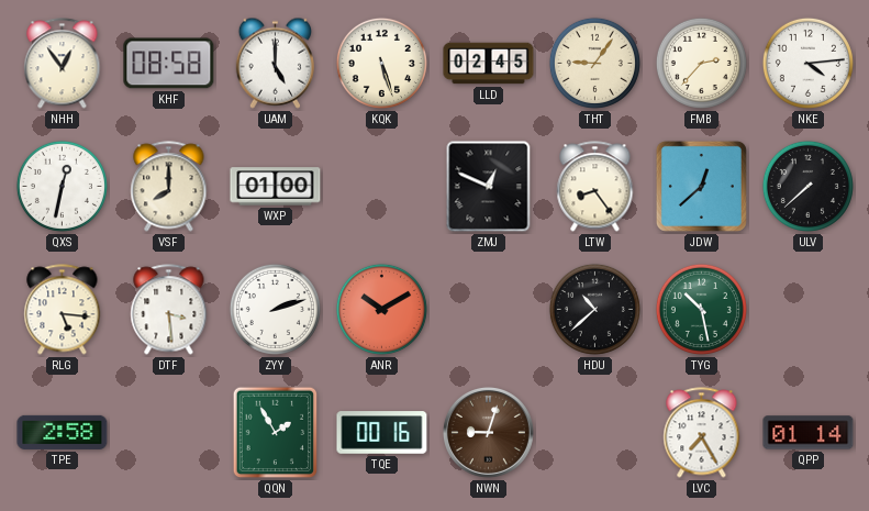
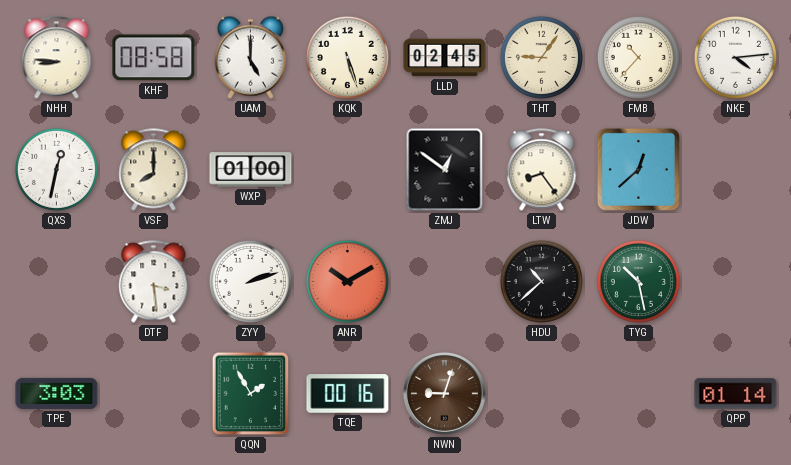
NHH: 12:54 -> 8:46 (57, 58)
FMB: 2:37 -> 10:37 (638, 57)
ZMJ: 12:49 -> 12:51 (445, 170)
ULV: 7:38 -> none (807, 186)
RLG: 5:16 -> none (63, 310)
TPE: 2:58 -> 3:03 (57, 393)
LVC: 7:25 -> none (702, 433)
